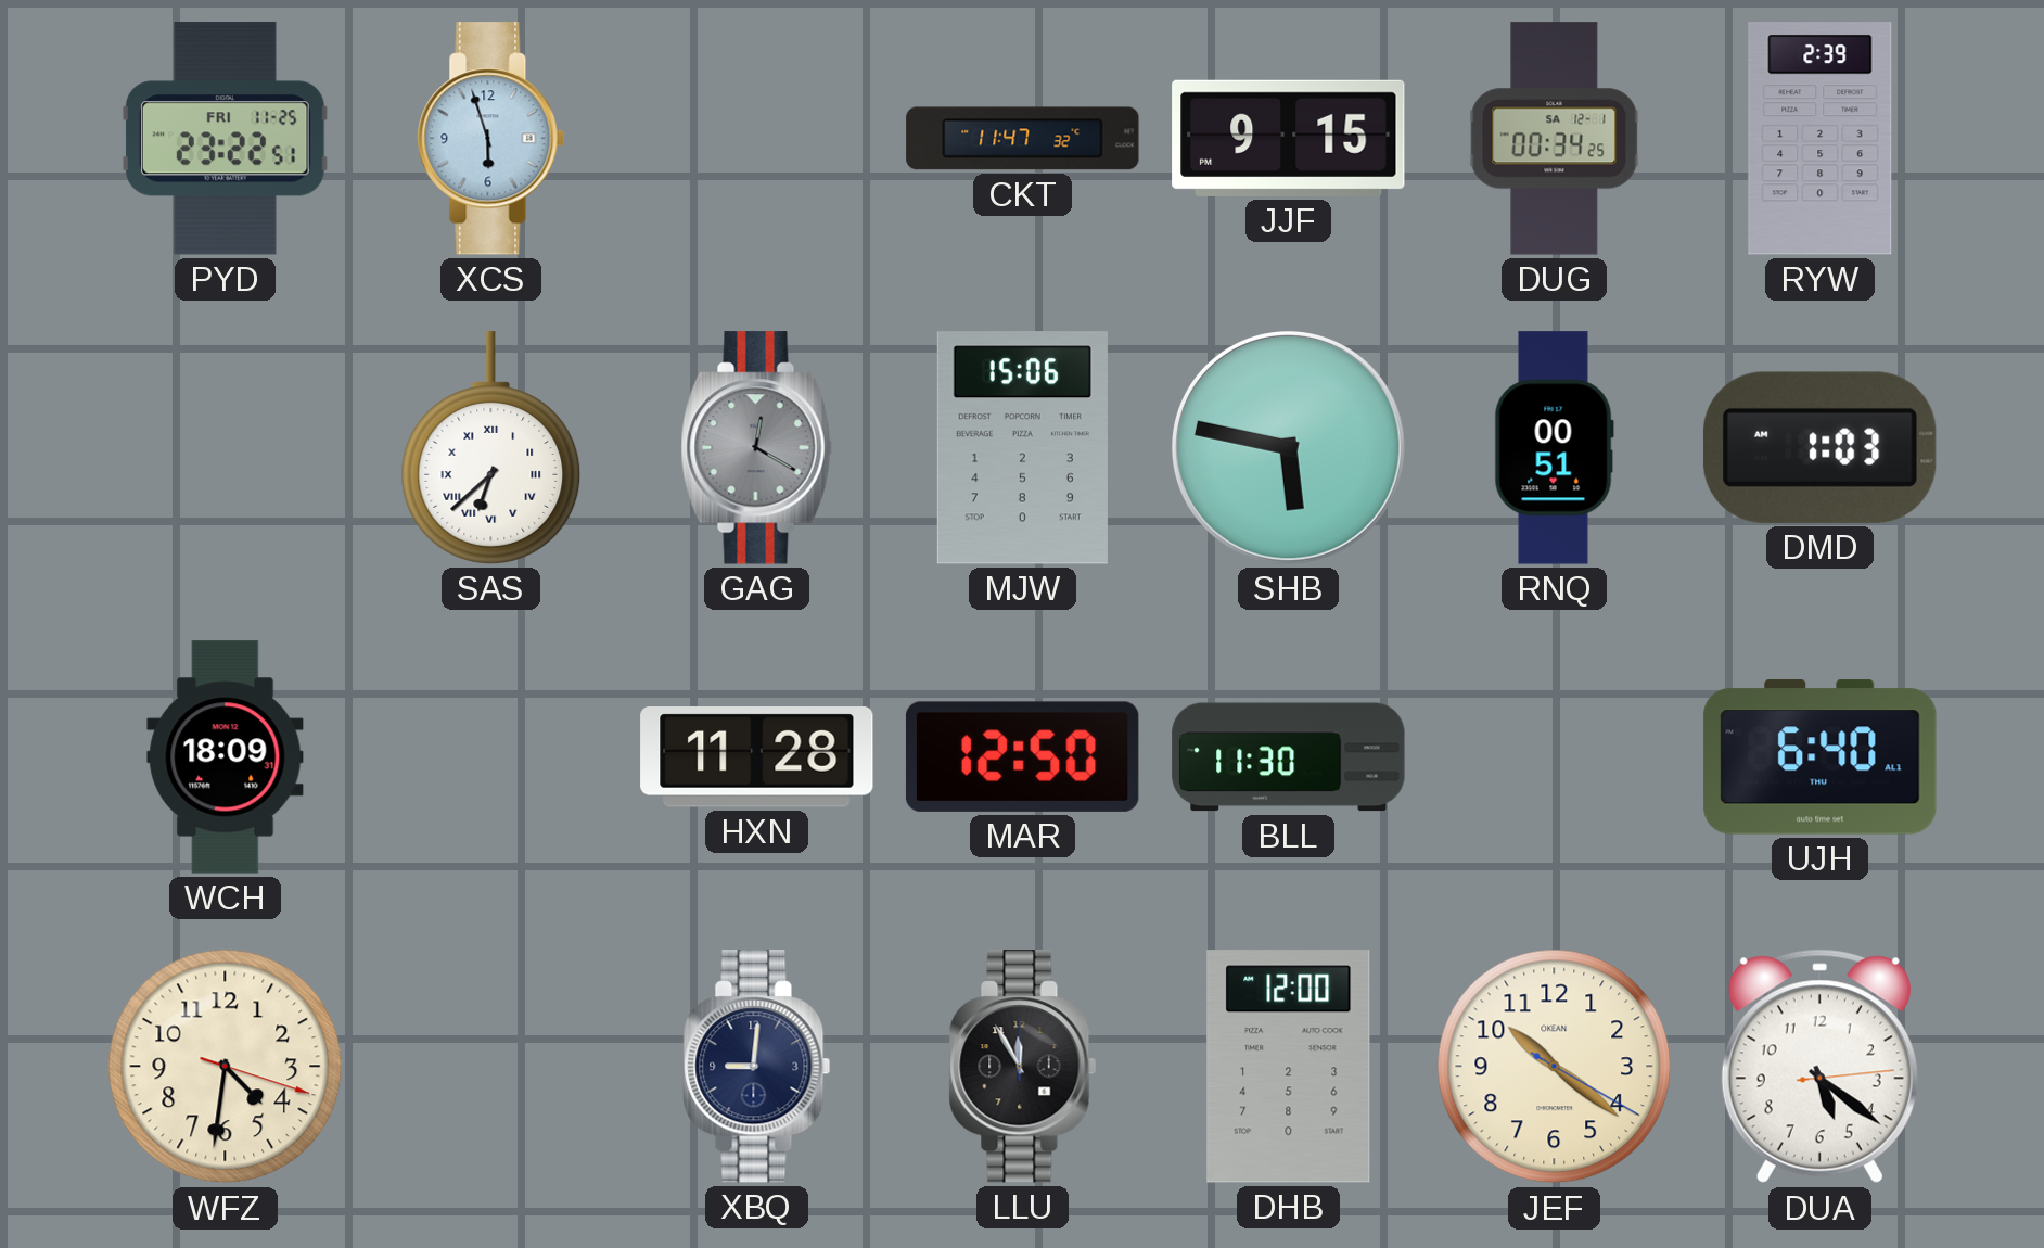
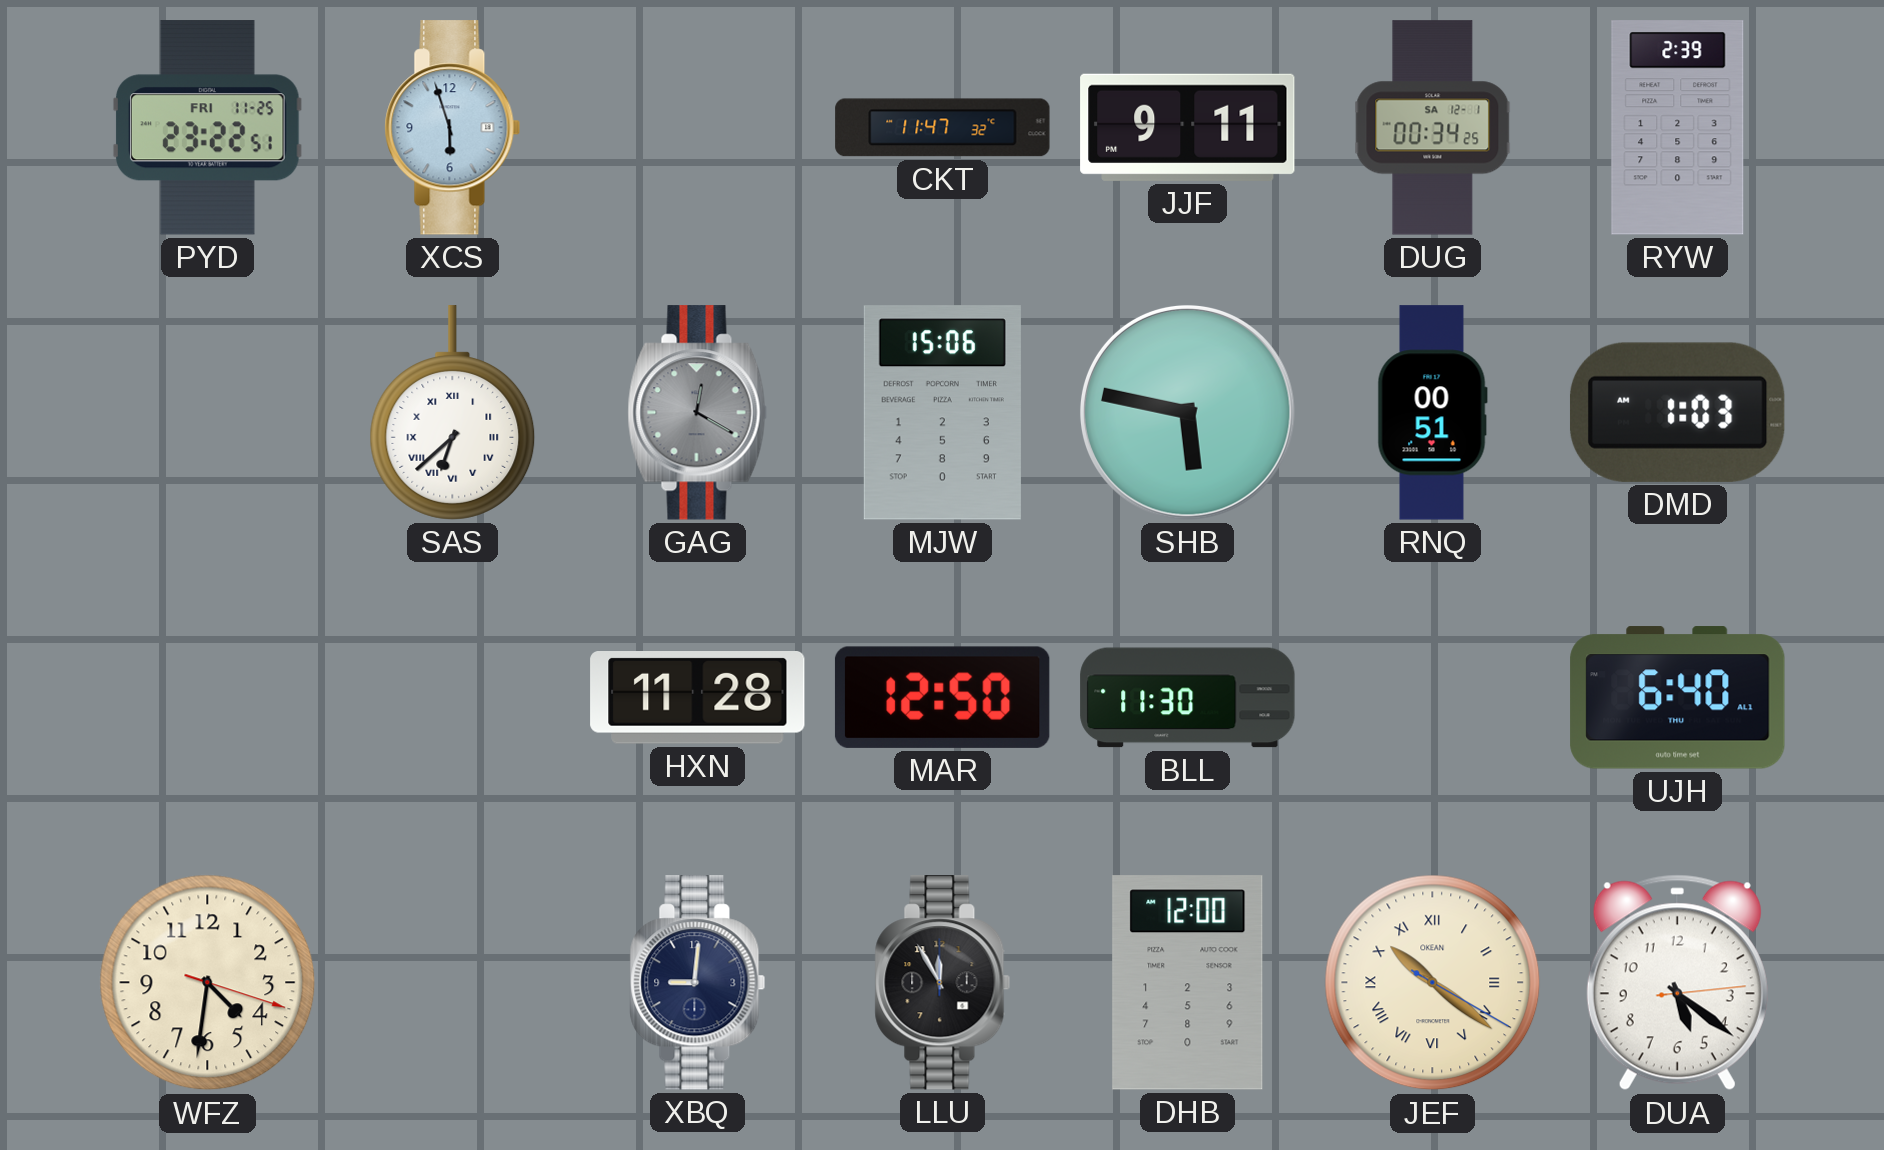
JJF: 9:15 -> 9:11 (1188, 127)
WCH: 18:09 -> none (226, 757)
JEF numerals: Arabic -> Roman (1433, 983)
